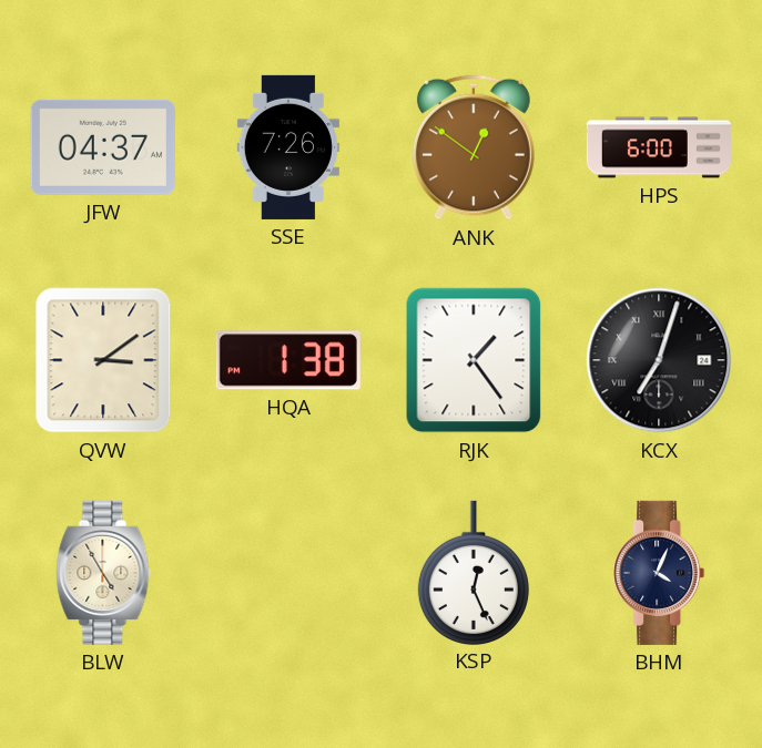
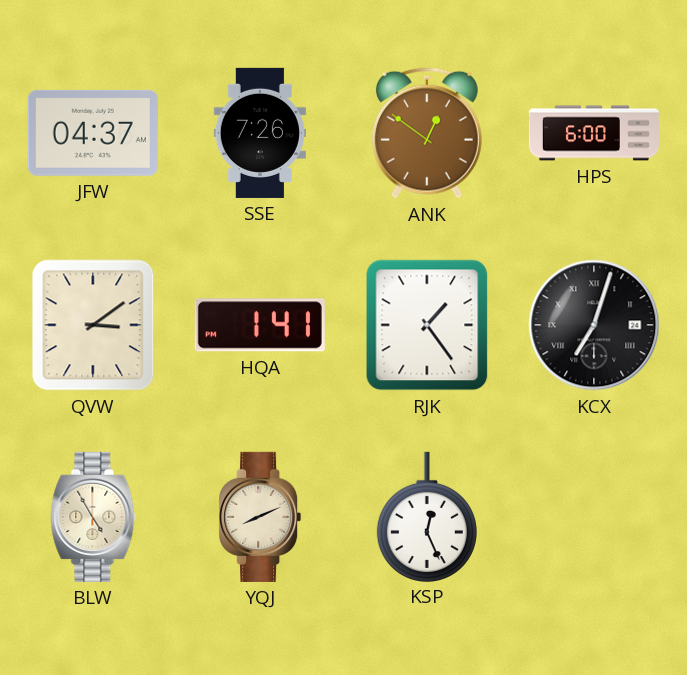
HQA: 1:38 -> 1:41 (260, 325)
YQJ: none -> 8:11 (260, 517)
BHM: 4:04 -> none (659, 573)
